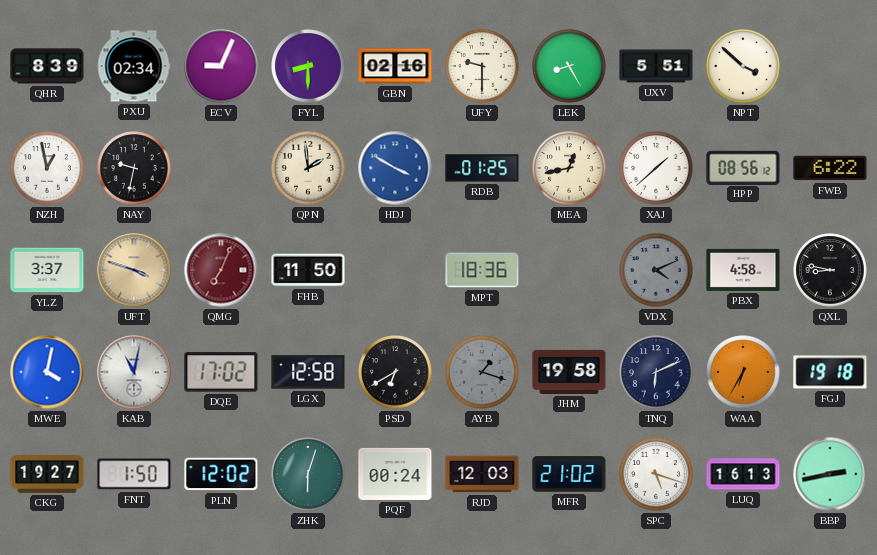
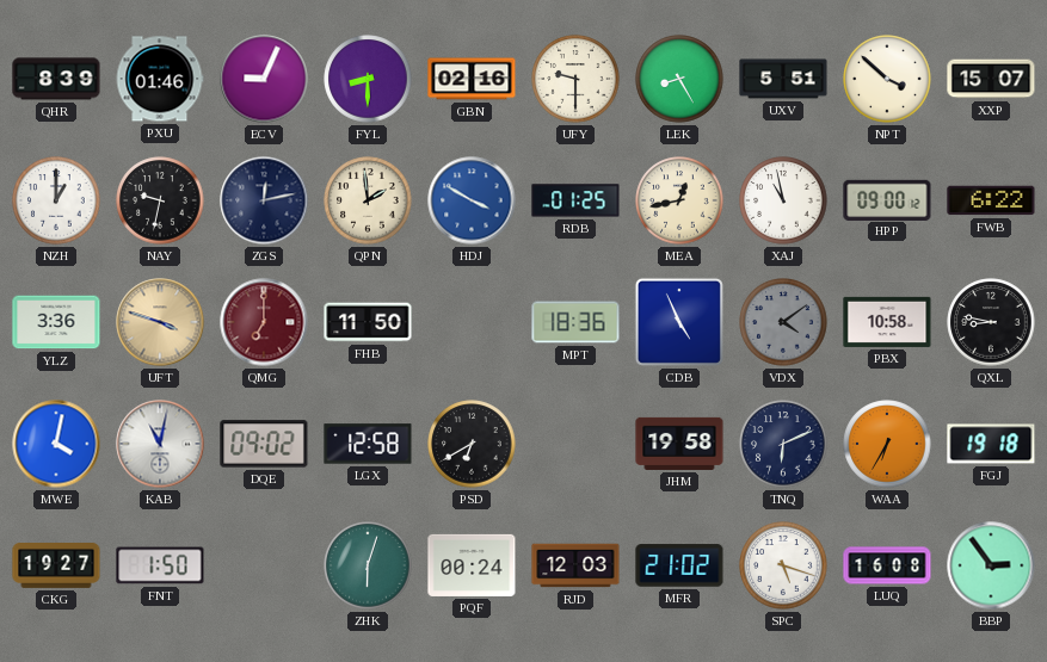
PXU: 02:34 -> 01:46 (160, 79)
XXP: none -> 15:07 (991, 79)
NZH: 12:58 -> 1:00 (56, 200)
ZGS: none -> 12:13 (264, 200)
XAJ: 1:38 -> 10:58 (783, 200)
HPP: 08:56 -> 09:00 (887, 199)
YLZ: 3:37 -> 3:36 (56, 322)
QMG: 7:04 -> 7:00 (264, 322)
CDB: none -> 4:56 (679, 322)
VDX: 4:11 -> 4:09 (783, 322)
PBX: 4:58 -> 10:58 (887, 322)
DQE: 17:02 -> 09:02 (264, 444)
AYB: 1:18 -> none (482, 372)
PLN: 12:02 -> none (221, 474)
LUQ: 16:13 -> 16:08 (887, 565)
BBP: 2:43 -> 2:54 (991, 565)
